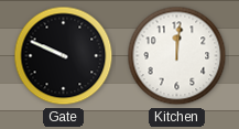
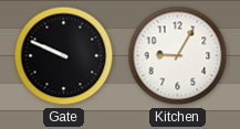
Kitchen: 12:01 -> 9:05 (178, 56)
